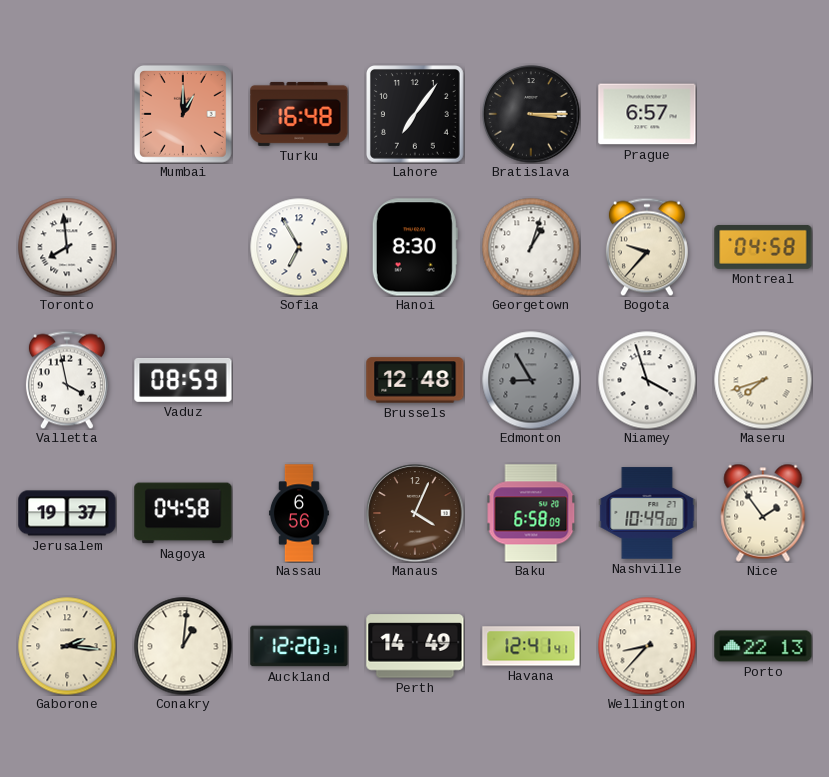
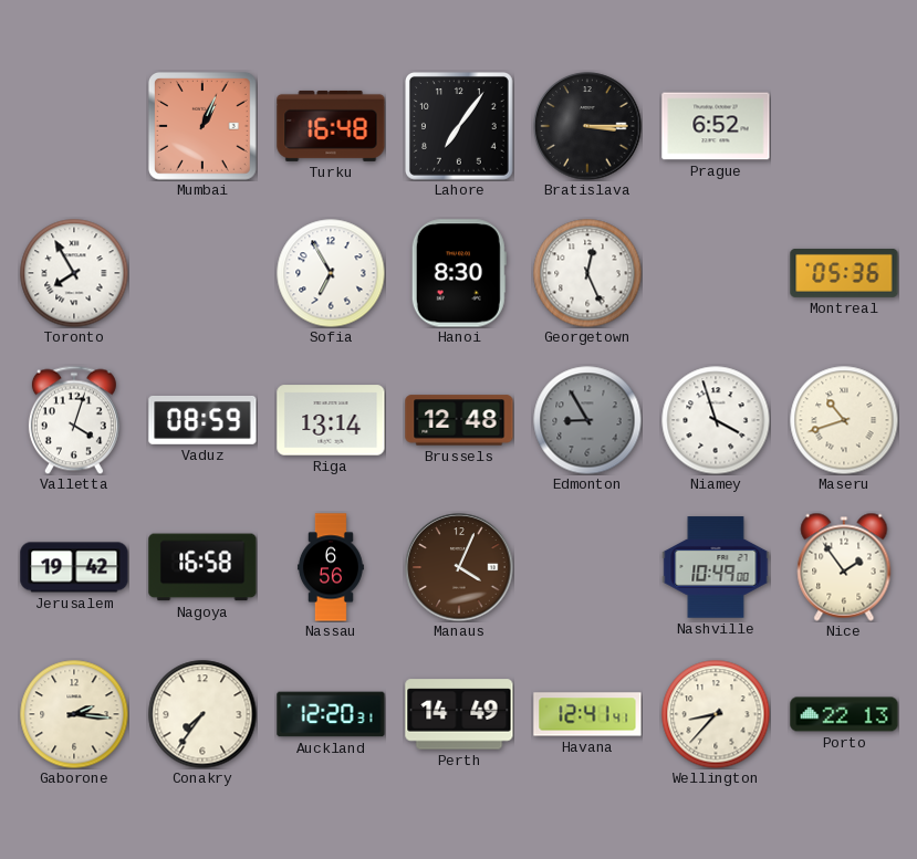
Mumbai: 1:00 -> 1:04 (202, 126)
Prague: 6:57 -> 6:52 (716, 126)
Toronto: 7:59 -> 7:55 (74, 273)
Georgetown: 1:03 -> 12:26 (587, 273)
Bogota: 9:37 -> none (647, 247)
Montreal: 04:58 -> 05:36 (844, 273)
Valletta: 3:58 -> 4:03 (74, 420)
Riga: none -> 13:14 (331, 420)
Maseru: 7:42 -> 10:42 (844, 420)
Jerusalem: 19:37 -> 19:42 (74, 567)
Nagoya: 04:58 -> 16:58 (202, 567)
Baku: 6:58 -> none (531, 513)
Conakry: 1:01 -> 7:36 (202, 714)
